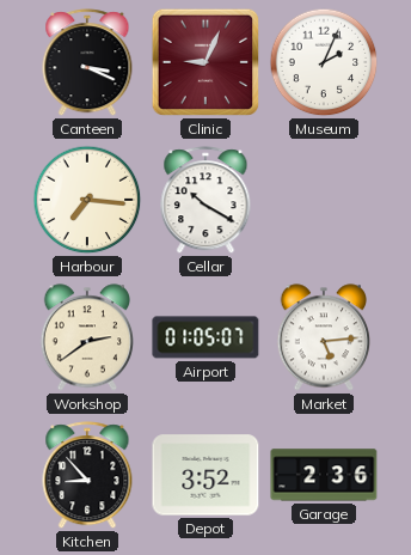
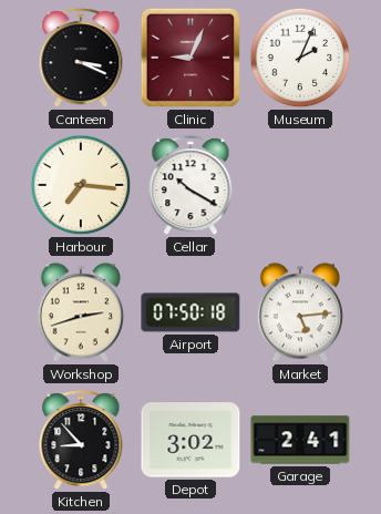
Workshop: 2:39 -> 2:42 (80, 312)
Airport: 01:05 -> 07:50 (190, 312)
Depot: 3:52 -> 3:02 (190, 440)
Garage: 2:36 -> 2:41 (300, 440)
